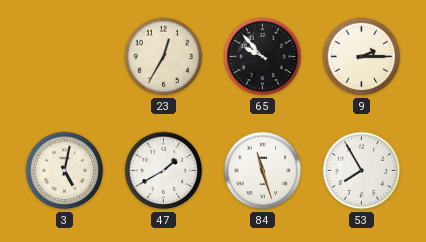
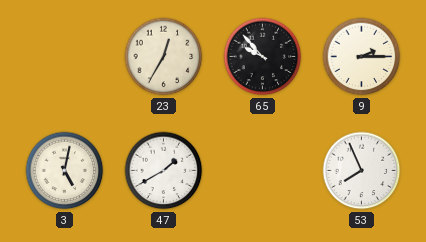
84: 11:27 -> none (263, 171)
53: 7:55 -> 7:56 (362, 171)
